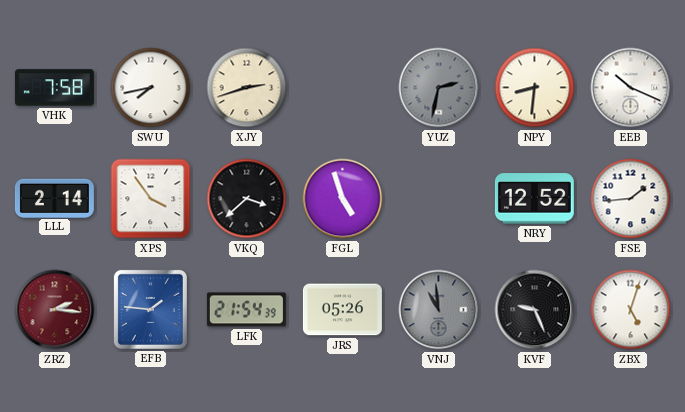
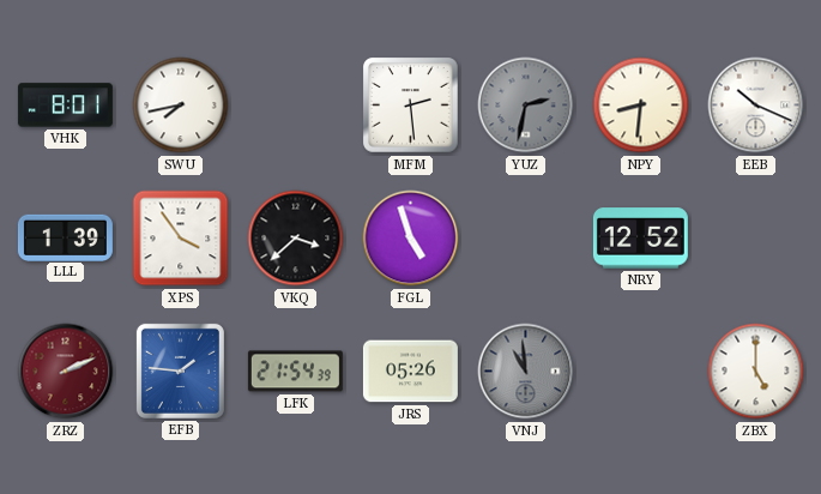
VHK: 7:58 -> 8:01 (65, 106)
XJY: 2:42 -> none (247, 88)
MFM: none -> 2:29 (411, 106)
LLL: 2:14 -> 1:39 (65, 237)
FSE: 1:44 -> none (631, 199)
ZRZ: 2:16 -> 2:11 (66, 372)
KVF: 9:26 -> none (535, 310)
ZBX: 5:03 -> 5:00 (756, 372)
